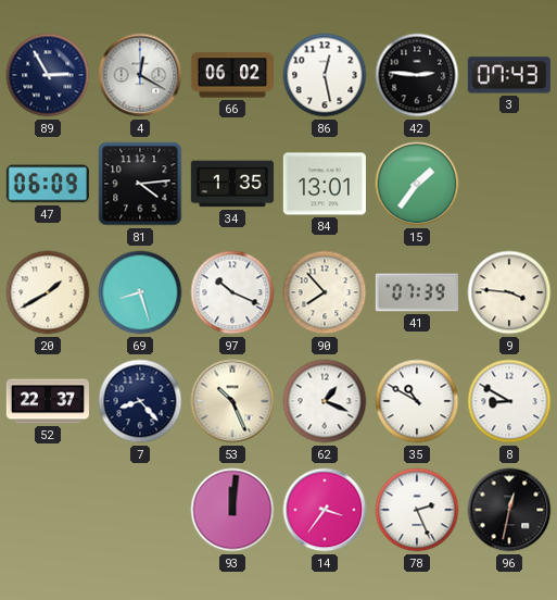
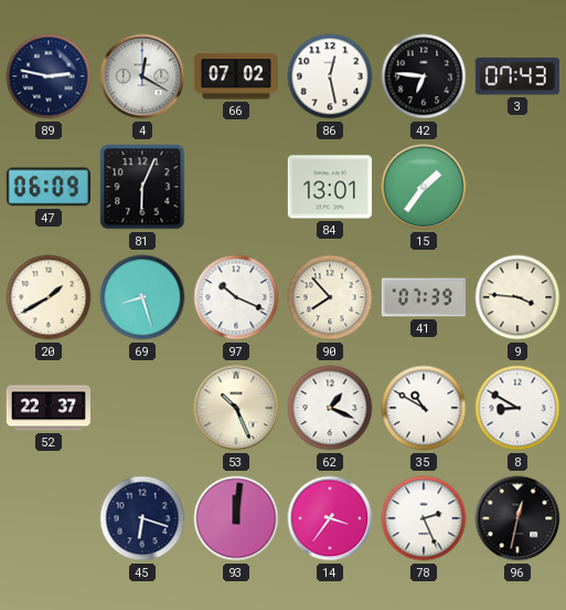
89: 2:55 -> 2:47 (49, 76)
66: 06:02 -> 07:02 (236, 76)
42: 2:46 -> 6:46 (424, 76)
81: 4:14 -> 6:04 (142, 187)
34: 1:35 -> none (232, 184)
7: 8:23 -> none (140, 401)
45: none -> 6:18 (142, 518)
